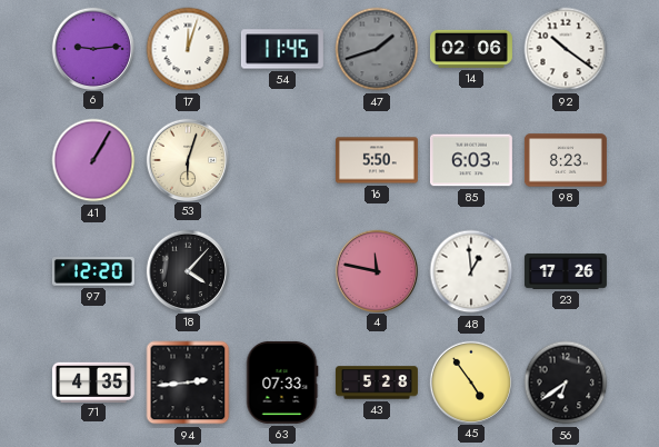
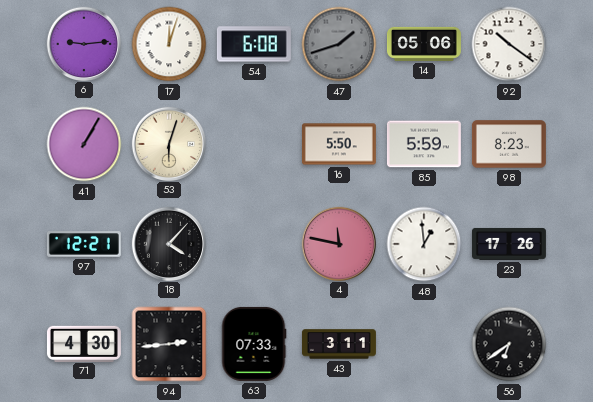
54: 11:45 -> 6:08 (254, 44)
14: 02:06 -> 05:06 (424, 44)
85: 6:03 -> 5:59 (424, 144)
97: 12:20 -> 12:21 (84, 244)
71: 4:35 -> 4:30 (84, 343)
43: 5:28 -> 3:11 (339, 344)
45: 4:54 -> none (470, 381)
